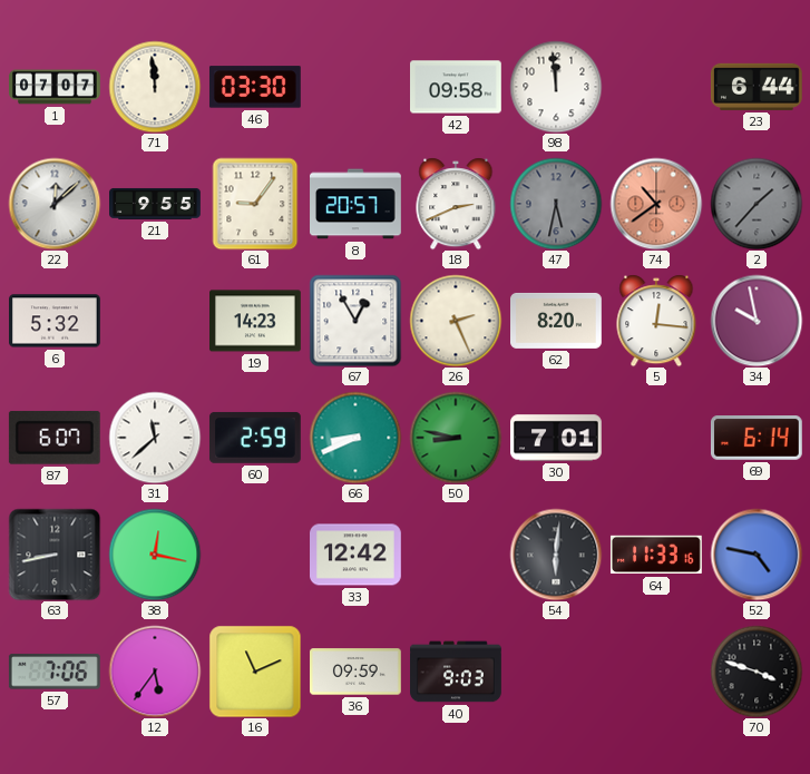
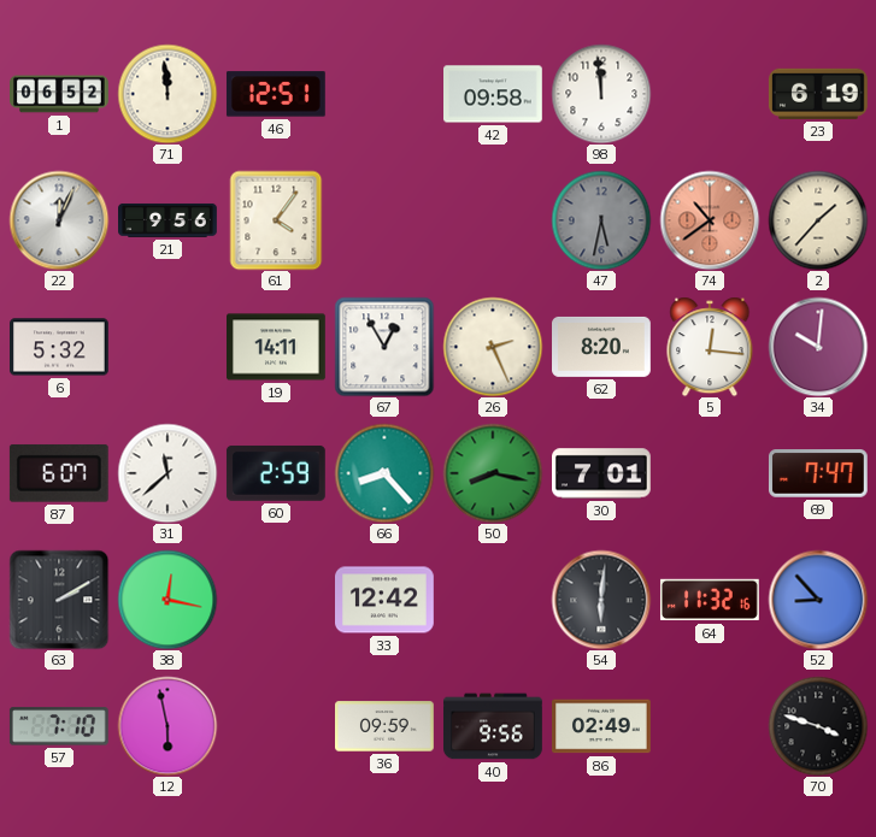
1: 07:07 -> 06:52 (60, 94)
46: 03:30 -> 12:51 (276, 94)
23: 6:44 -> 6:19 (818, 94)
22: 12:08 -> 12:04 (59, 220)
21: 9:55 -> 9:56 (169, 220)
61: 9:06 -> 4:06 (276, 220)
8: 20:57 -> none (357, 204)
18: 2:41 -> none (456, 204)
2 dial: grey -> cream (818, 220)
19: 14:23 -> 14:11 (277, 347)
34: 9:58 -> 10:01 (818, 347)
66: 8:41 -> 8:23 (384, 473)
50: 8:47 -> 8:17 (493, 473)
69: 6:14 -> 7:47 (818, 475)
63: 8:43 -> 2:10 (59, 600)
64: 11:33 -> 11:32 (710, 600)
52: 4:47 -> 8:53 (818, 600)
57: 7:06 -> 7:10 (59, 726)
12: 5:36 -> 5:58 (167, 726)
16: 11:11 -> none (255, 672)
40: 9:03 -> 9:56 (493, 726)
86: none -> 02:49 (602, 726)
